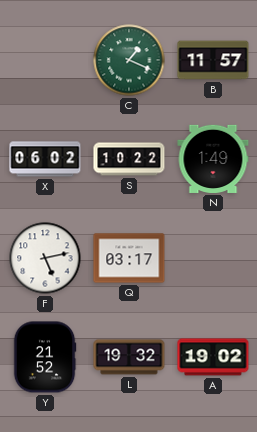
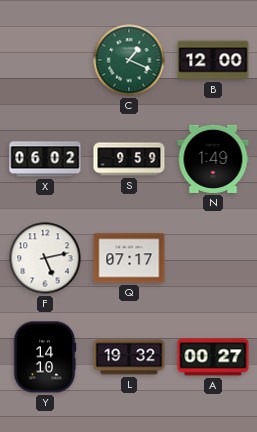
B: 11:57 -> 12:00 (213, 60)
S: 10:22 -> 9:59 (129, 159)
Q: 03:17 -> 07:17 (129, 258)
Y: 21:52 -> 14:10 (45, 357)
A: 19:02 -> 00:27 (213, 357)
